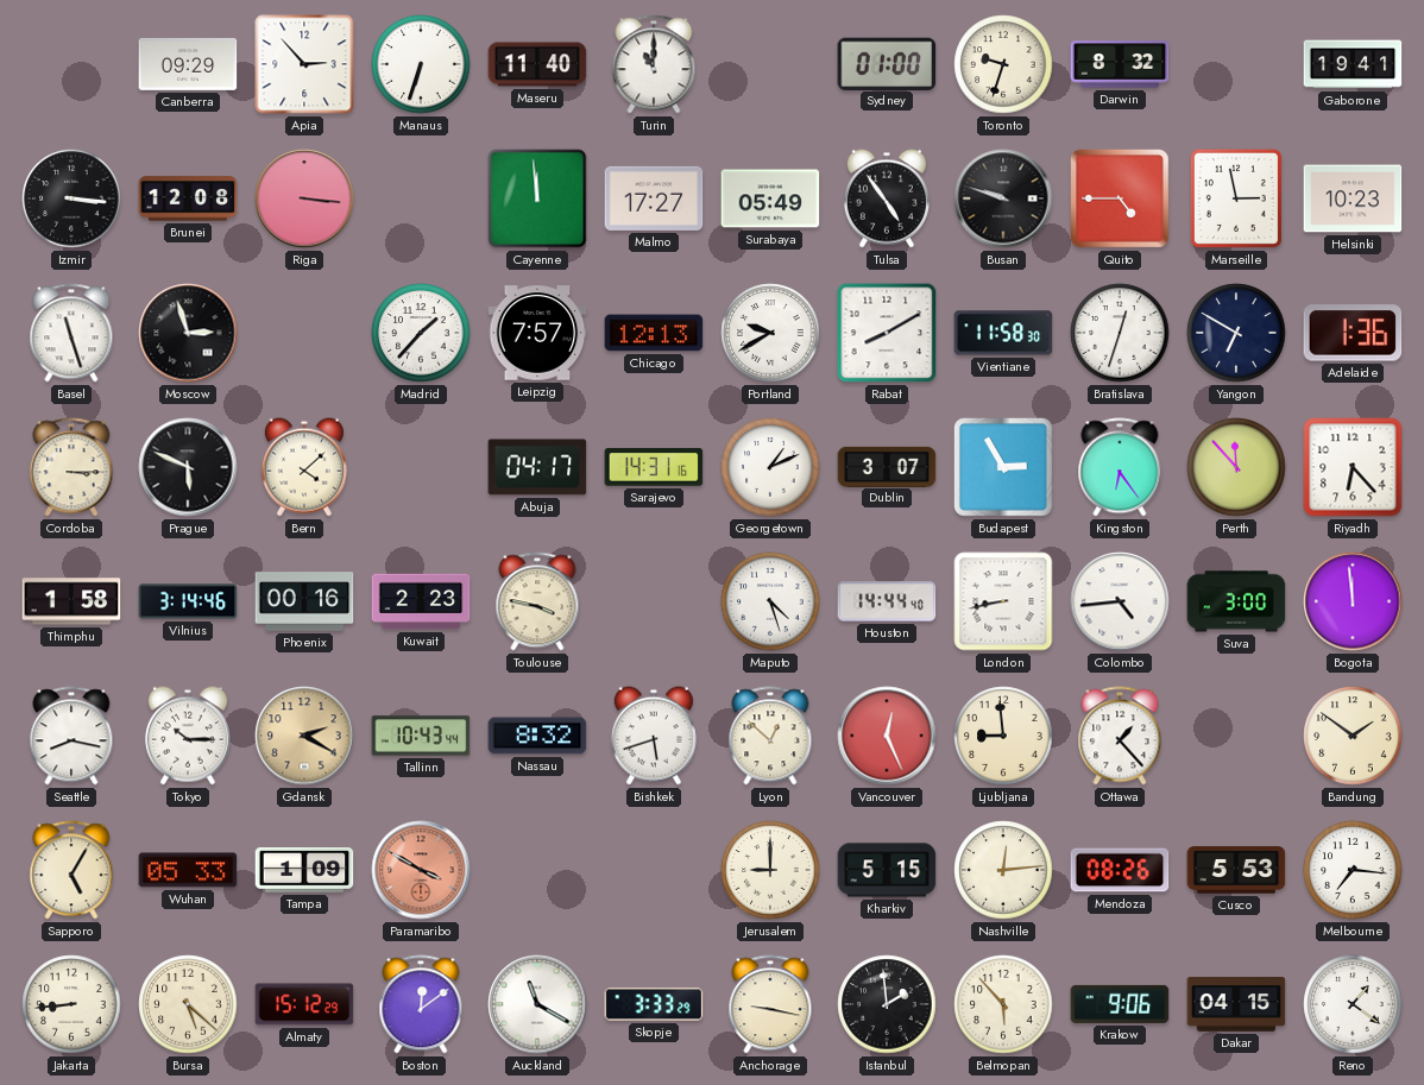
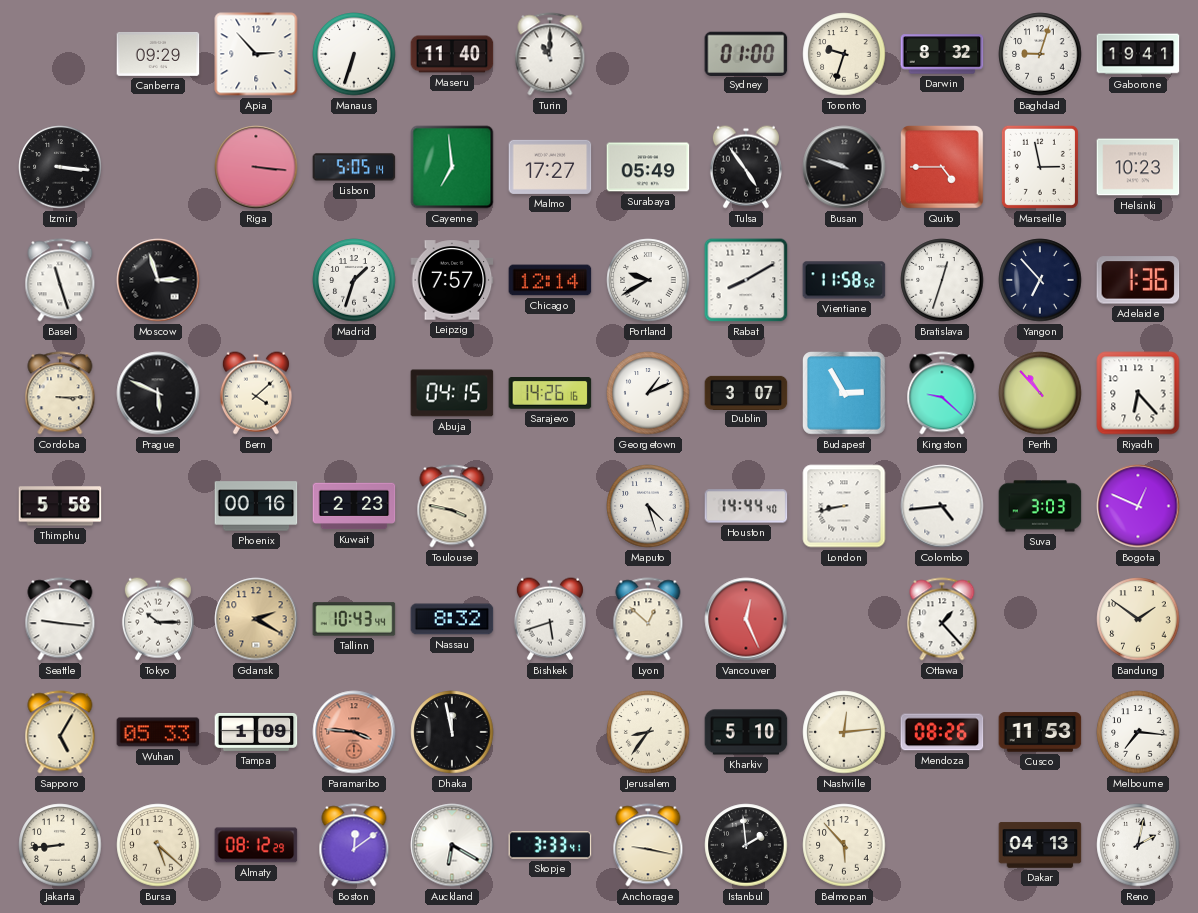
Baghdad: none -> 9:03 (1040, 54)
Brunei: 12:08 -> none (188, 198)
Lisbon: none -> 5:05 (354, 167)
Cayenne: 11:59 -> 6:59 (452, 167)
Madrid: 1:37 -> 1:33 (354, 280)
Chicago: 12:13 -> 12:14 (550, 280)
Vientiane: 11:58:30 -> 11:58:52 (844, 280)
Yangon: 6:50 -> 6:53 (1040, 280)
Abuja: 04:17 -> 04:15 (452, 393)
Sarajevo: 14:31 -> 14:26 (550, 394)
Kingston: 6:24 -> 9:22 (942, 393)
Perth: 11:53 -> 10:53 (1040, 393)
Thimphu: 1:58 -> 5:58 (60, 506)
Vilnius: 3:14 -> none (188, 601)
Suva: 3:00 -> 3:03 (1040, 506)
Bogota: 11:59 -> 12:49 (1138, 506)
Seattle: 8:17 -> 9:16 (60, 619)
Ljubljana: 8:59 -> none (1003, 736)
Paramaribo: 3:50 -> 3:46 (354, 732)
Dhaka: none -> 11:58 (452, 732)
Jerusalem: 9:00 -> 8:36 (648, 732)
Kharkiv: 5:15 -> 5:10 (746, 732)
Cusco: 5:53 -> 11:53 (1040, 732)
Almaty: 15:12 -> 08:12 (256, 845)
Auckland: 11:20 -> 6:20 (452, 845)
Skopje: 3:33:29 -> 3:33:41 (550, 845)
Krakow: 9:06 -> none (1120, 1004)
Dakar: 04:15 -> 04:13 (1040, 845)
Reno: 1:21 -> 2:02 (1138, 845)
